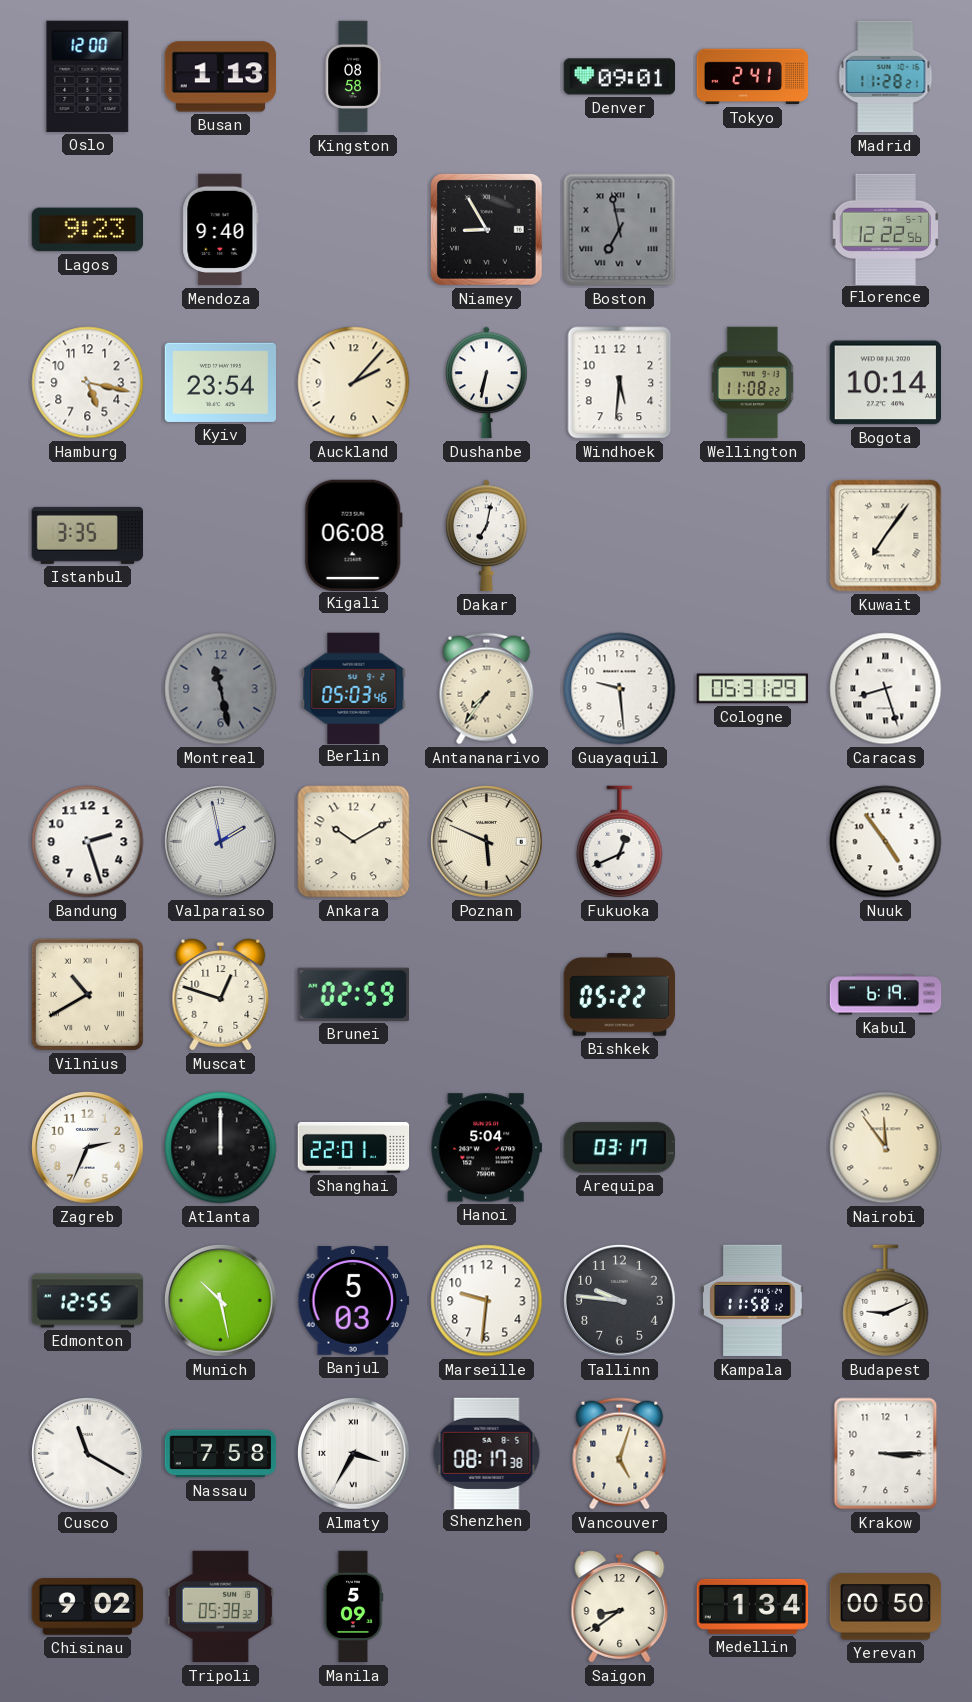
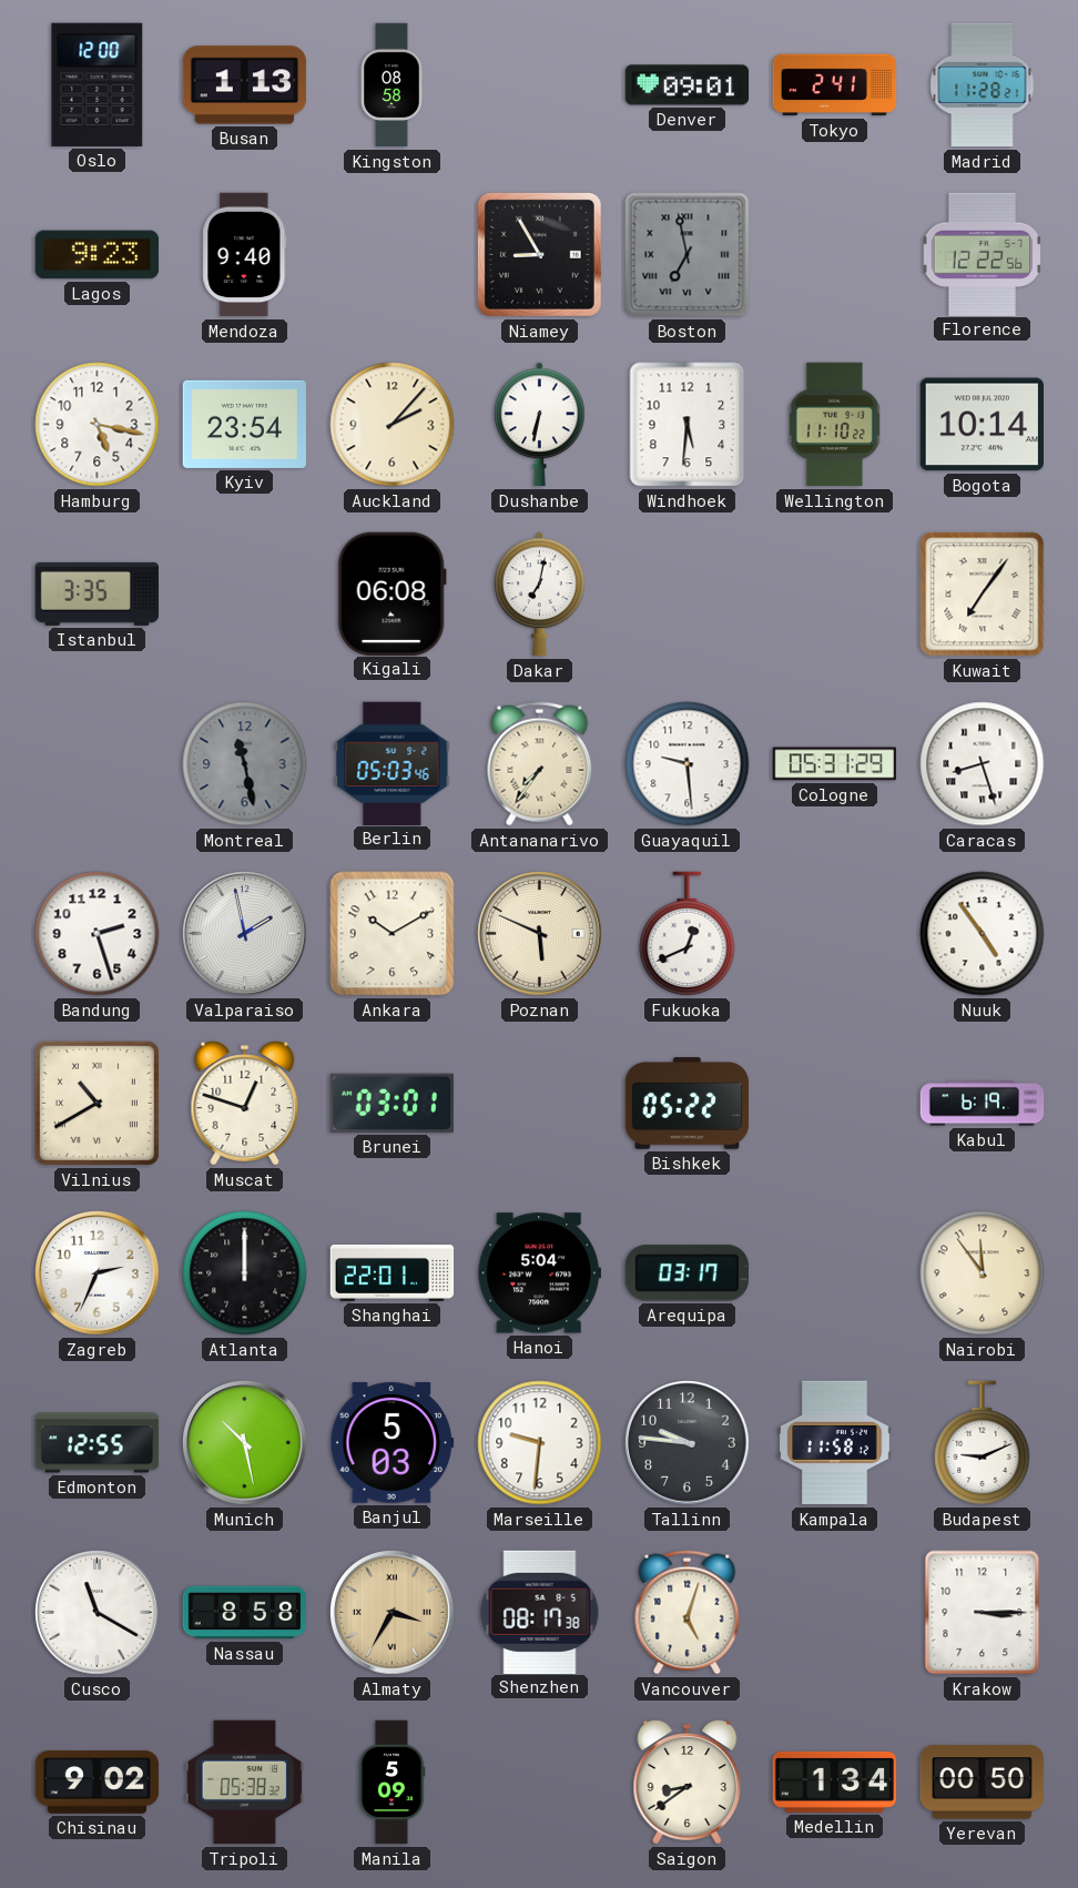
Wellington: 11:08 -> 11:10 (834, 425)
Brunei: 02:59 -> 03:01 (391, 1103)
Nassau: 7:58 -> 8:58 (245, 1613)
Almaty dial: white -> champagne (393, 1613)
